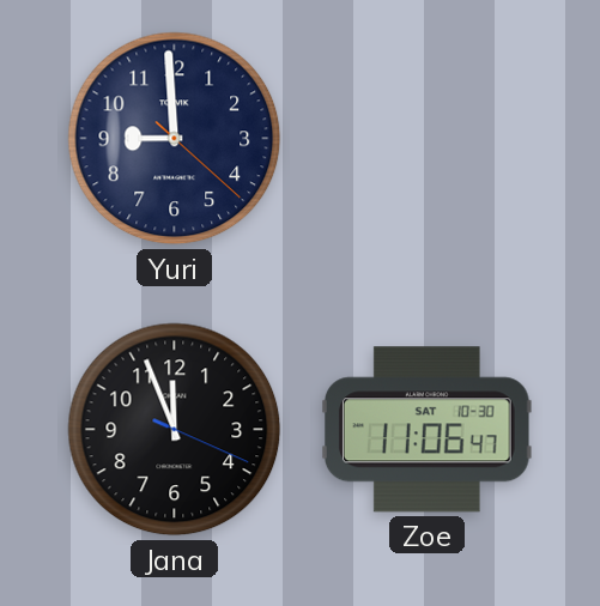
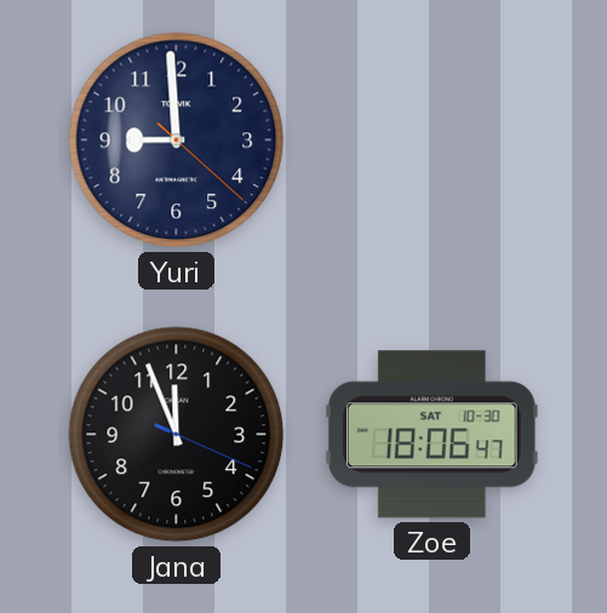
Zoe: 11:06 -> 18:06 (433, 435)
